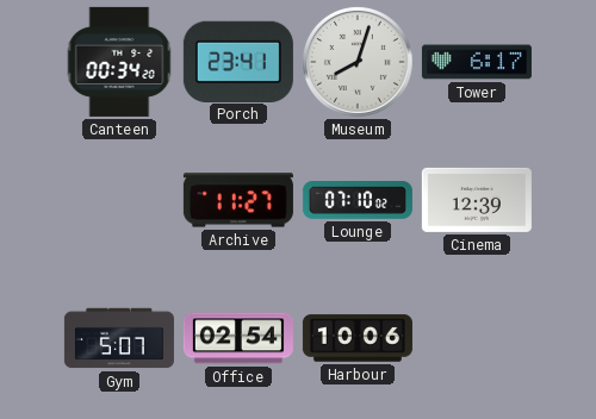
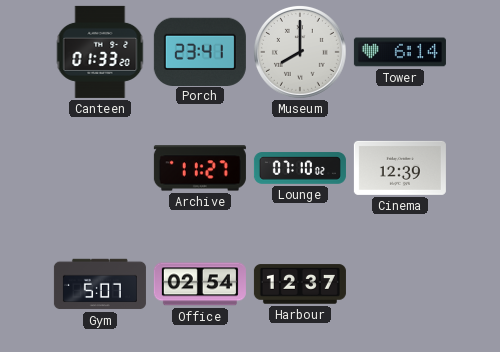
Canteen: 00:34 -> 01:33 (100, 52)
Museum: 8:03 -> 8:00 (300, 52)
Tower: 6:17 -> 6:14 (400, 52)
Harbour: 10:06 -> 12:37 (300, 284)
